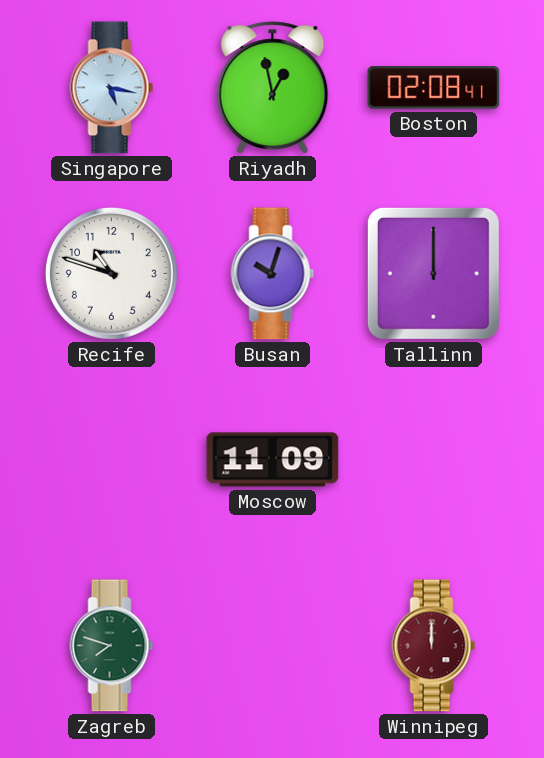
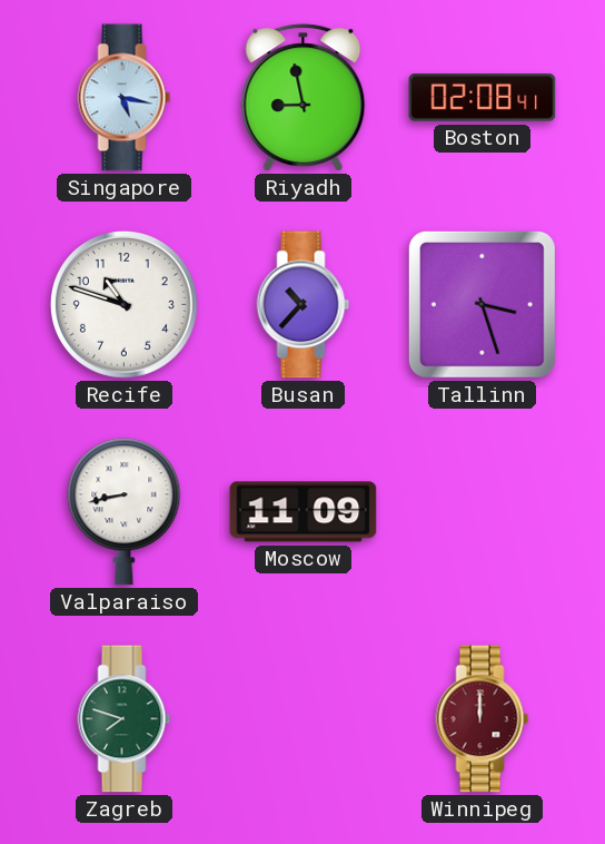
Riyadh: 12:58 -> 8:58 (304, 98)
Busan: 10:03 -> 10:37 (304, 305)
Tallinn: 12:00 -> 3:27 (482, 304)
Valparaiso: none -> 8:43 (125, 512)
